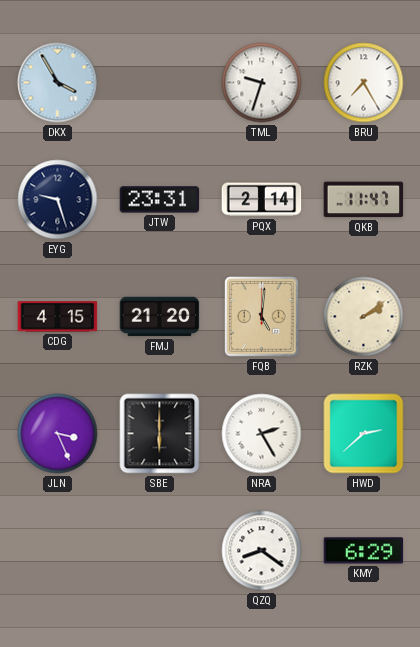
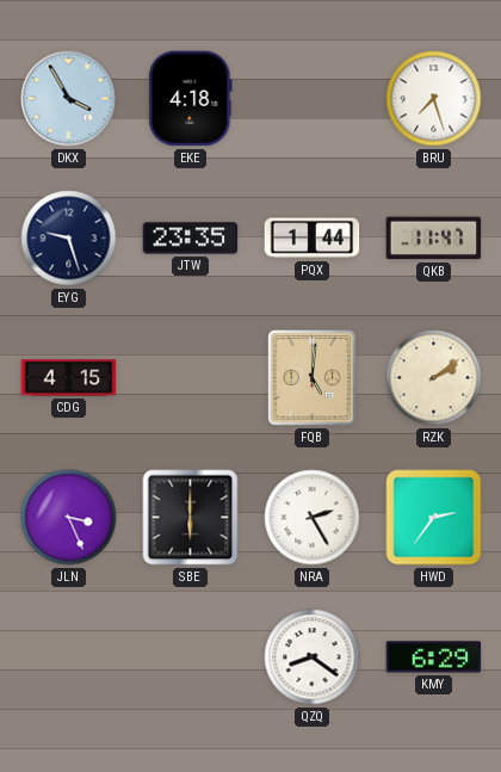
EKE: none -> 4:18 (191, 99)
TML: 9:33 -> none (262, 83)
BRU: 7:25 -> 7:27 (434, 99)
JTW: 23:31 -> 23:35 (191, 239)
PQX: 2:14 -> 1:44 (313, 239)
FMJ: 21:20 -> none (160, 317)
HWD: 2:38 -> 2:36 (434, 518)
